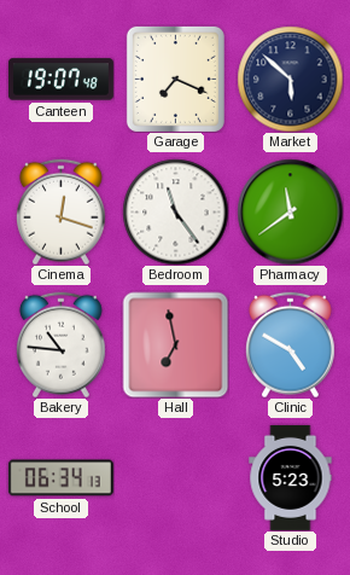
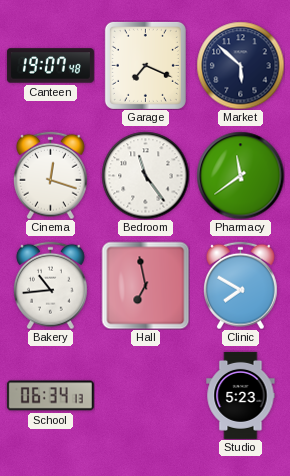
Bakery: 10:46 -> 10:44 (50, 285)
Clinic: 4:50 -> 7:50 (240, 285)
